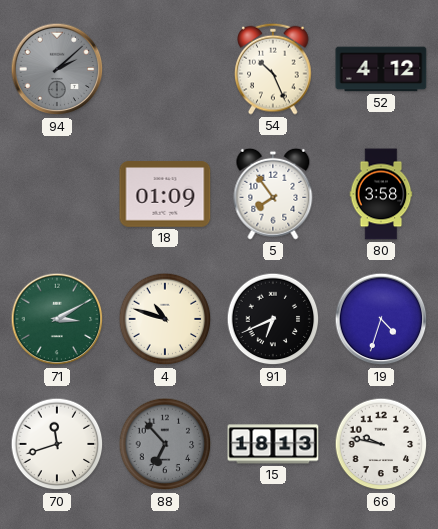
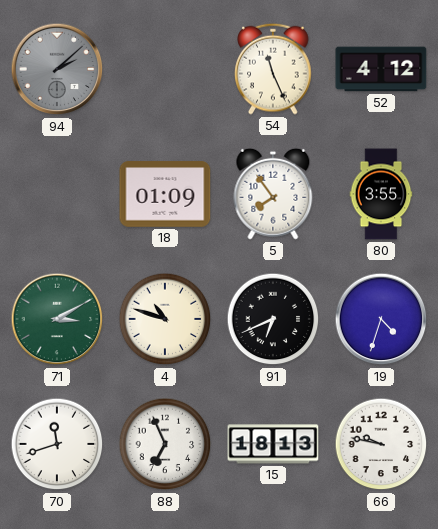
54: 10:26 -> 11:26 (273, 69)
80: 3:58 -> 3:55 (381, 194)
88: 6:53 -> 6:56 (165, 444)
88 dial: grey -> white (165, 444)
